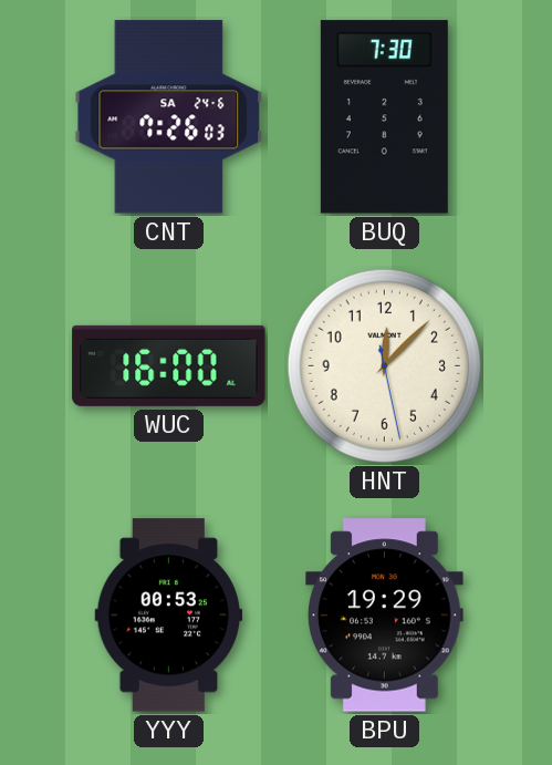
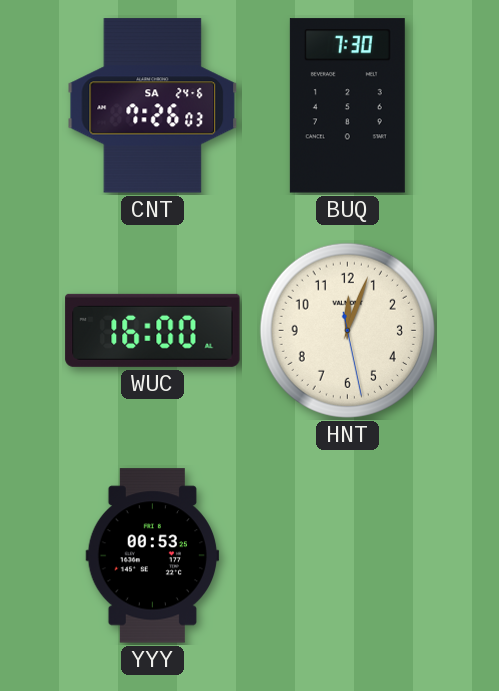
HNT: 12:07 -> 12:03 (347, 330)
BPU: 19:29 -> none (385, 616)
